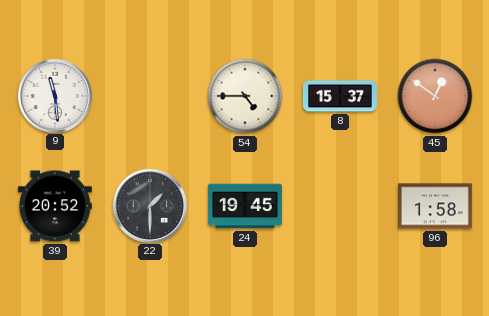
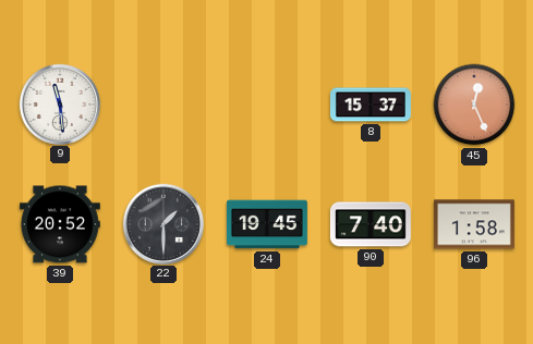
54: 4:45 -> none (245, 96)
45: 12:51 -> 12:26 (474, 105)
90: none -> 7:40 (371, 224)
